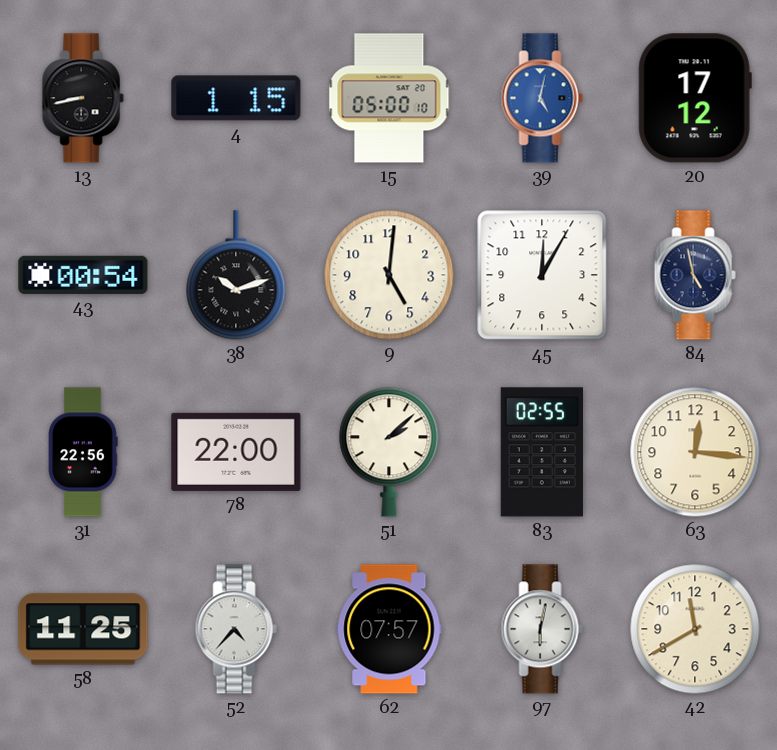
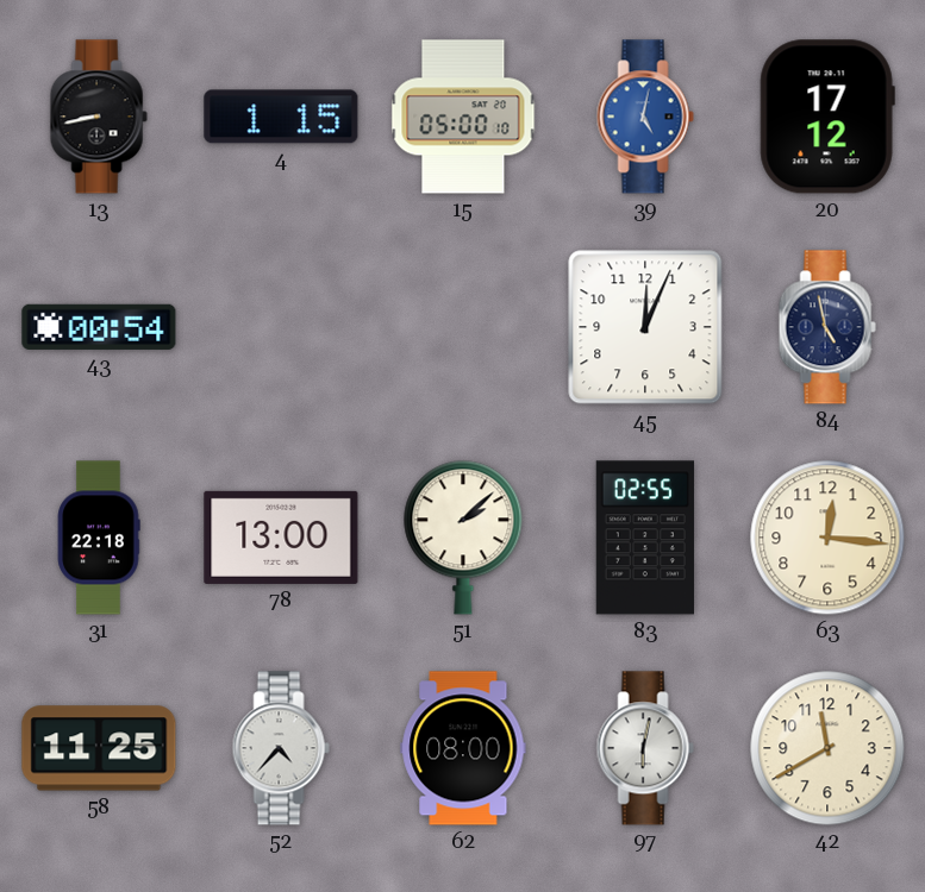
38: 10:12 -> none (236, 275)
9: 5:01 -> none (389, 275)
45: 12:05 -> 12:04 (645, 327)
31: 22:56 -> 22:18 (99, 538)
78: 22:00 -> 13:00 (281, 538)
62: 07:57 -> 08:00 (463, 748)
